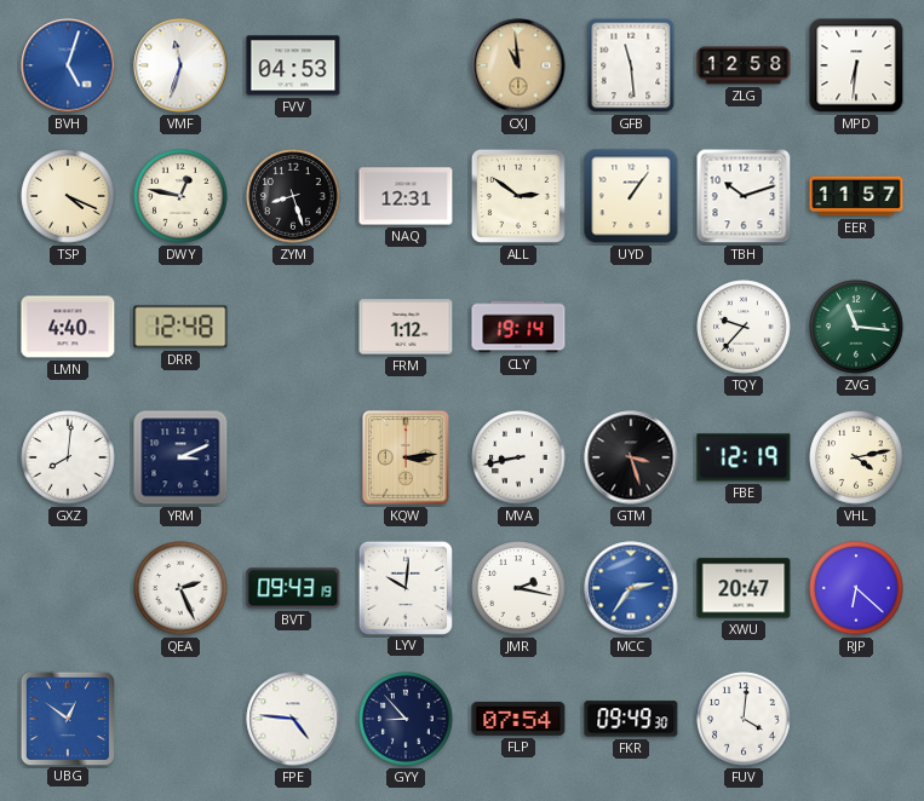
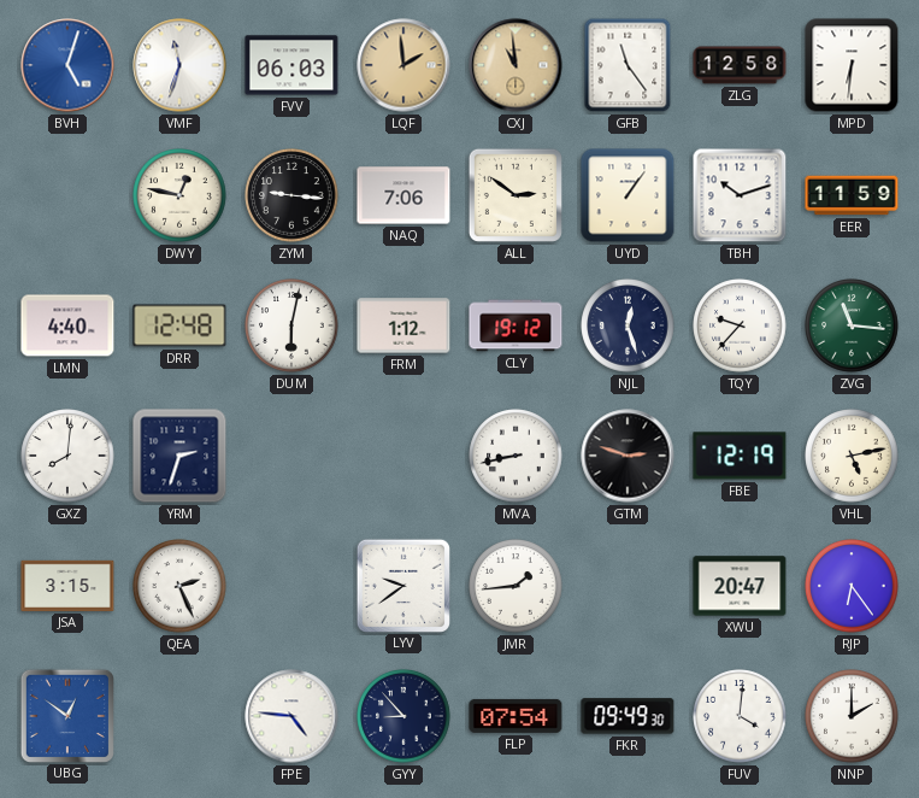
FVV: 04:53 -> 06:03 (291, 65)
LQF: none -> 1:59 (403, 65)
GFB: 11:29 -> 11:24 (628, 65)
TSP: 4:19 -> none (68, 196)
ZYM: 8:27 -> 9:16 (291, 195)
NAQ: 12:31 -> 7:06 (403, 195)
EER: 11:57 -> 11:59 (852, 195)
DUM: none -> 6:02 (291, 325)
CLY: 19:14 -> 19:12 (516, 325)
NJL: none -> 12:27 (628, 325)
YRM: 3:11 -> 2:33 (179, 456)
KQW: 3:14 -> none (406, 457)
GTM: 3:27 -> 2:48 (628, 456)
VHL: 4:13 -> 5:13 (852, 456)
JSA: none -> 3:15 (67, 586)
BVT: 09:43 -> none (293, 588)
LYV: 10:01 -> 9:39 (402, 585)
JMR: 2:17 -> 1:44 (516, 586)
MCC: 2:36 -> none (631, 588)
RJP: 6:22 -> 6:24 (852, 586)
NNP: none -> 2:00 (852, 716)
